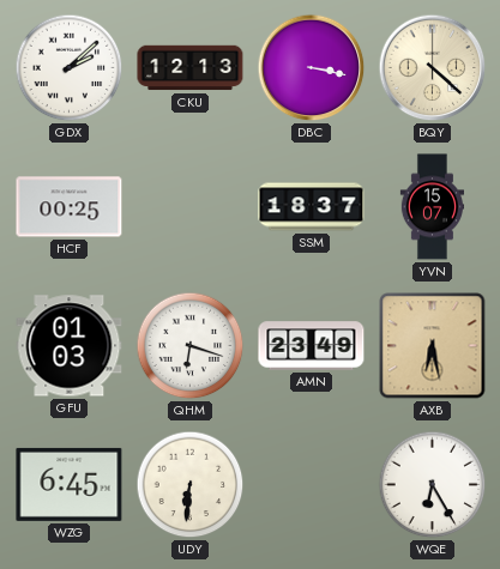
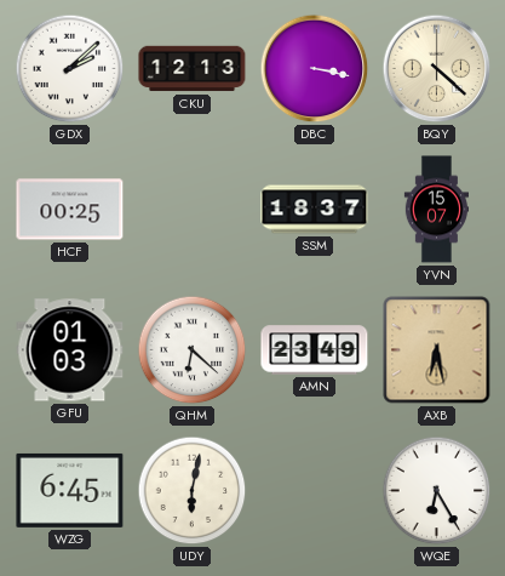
QHM: 6:18 -> 6:22 (193, 350)
UDY: 6:31 -> 6:02 (193, 491)
